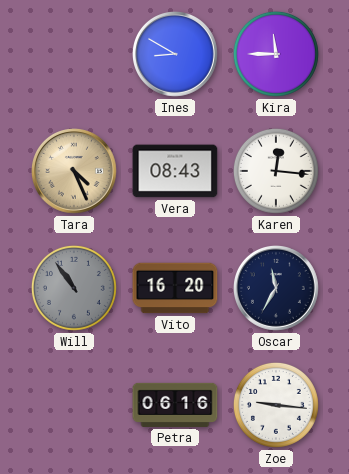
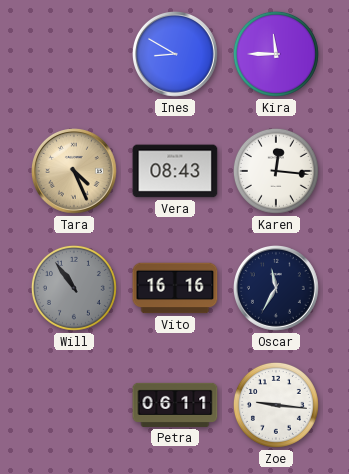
Vito: 16:20 -> 16:16 (175, 288)
Petra: 06:16 -> 06:11 (175, 405)
